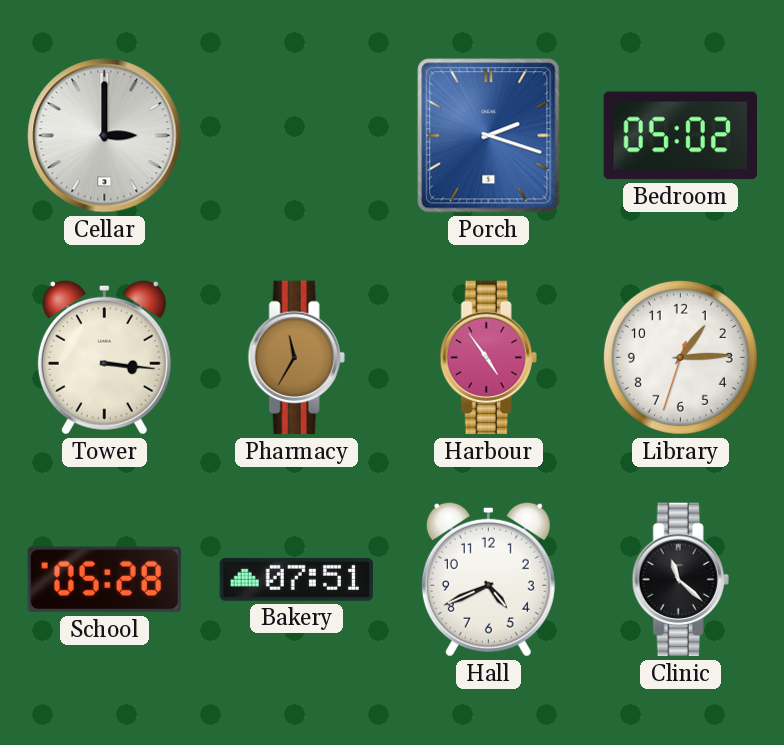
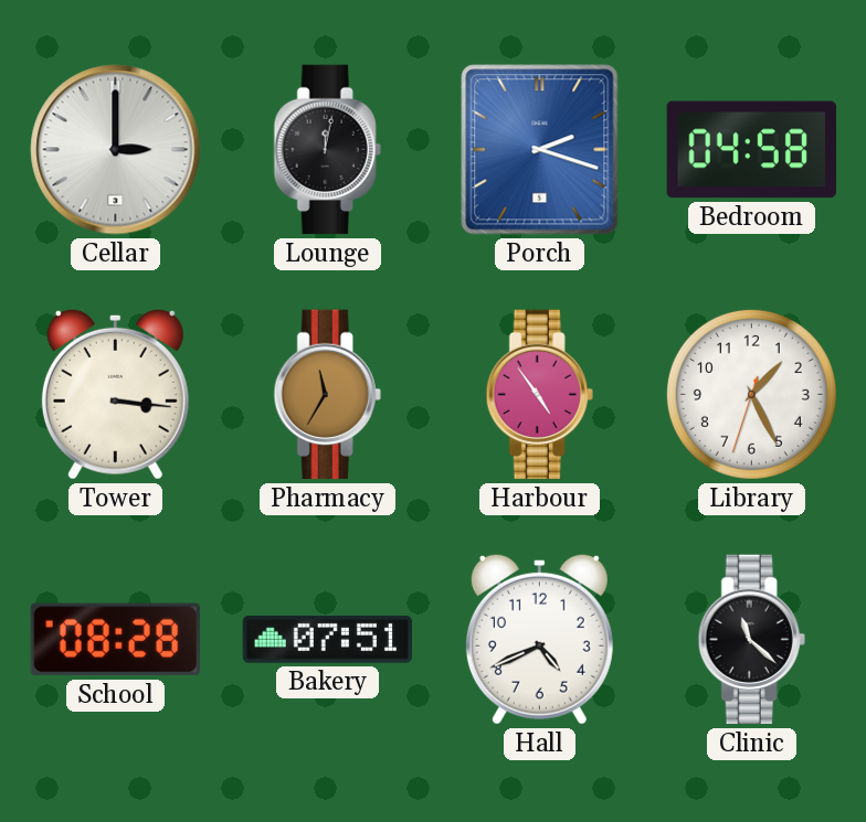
Lounge: none -> 12:02 (327, 150)
Bedroom: 05:02 -> 04:58 (751, 150)
Library: 1:14 -> 1:25 (751, 394)
School: 05:28 -> 08:28 (115, 640)
